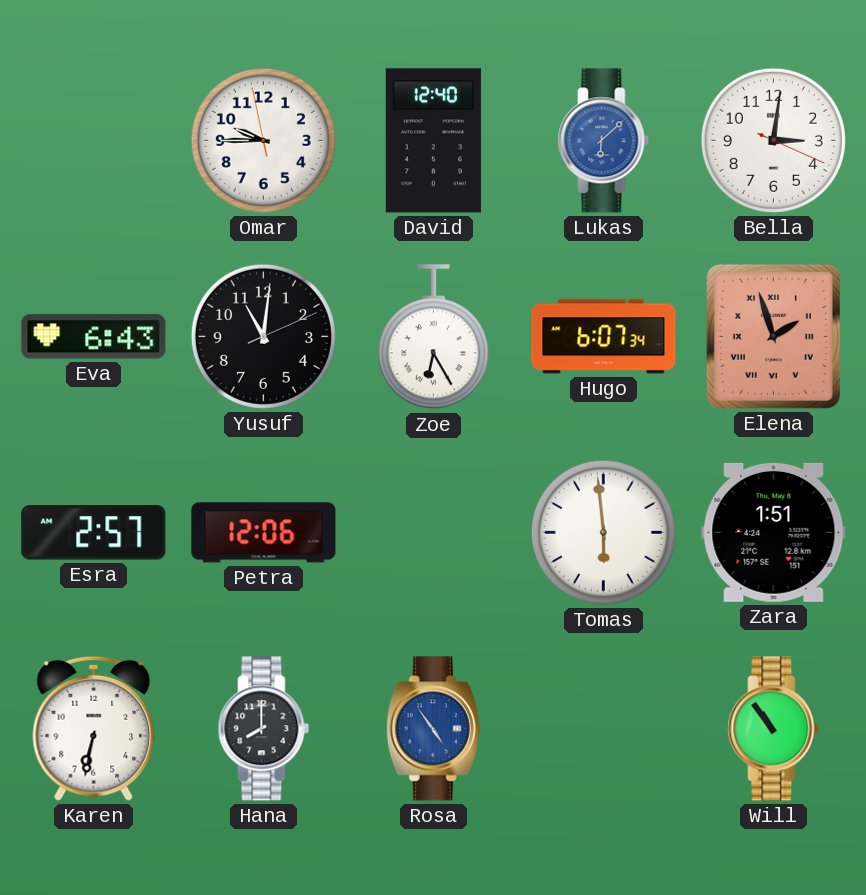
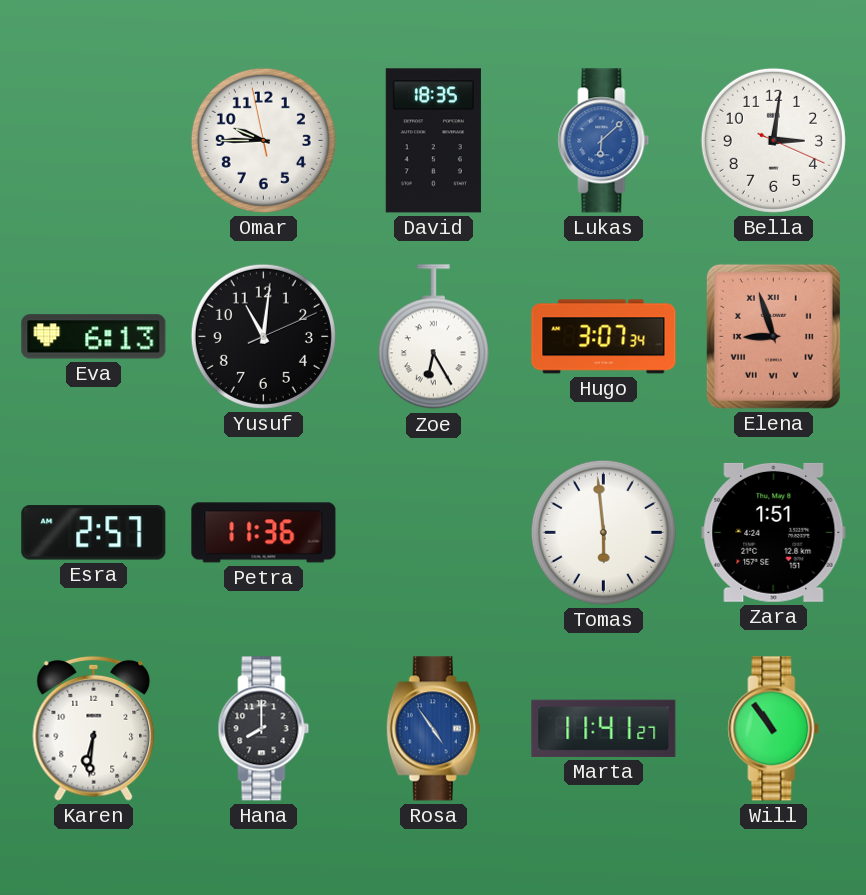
David: 12:40 -> 18:35 (433, 141)
Eva: 6:43 -> 6:13 (94, 337)
Hugo: 6:07 -> 3:07 (604, 337)
Elena: 1:57 -> 8:57 (773, 336)
Petra: 12:06 -> 11:36 (264, 533)
Karen: 6:32 -> 6:31 (94, 728)
Marta: none -> 11:41 (604, 728)
